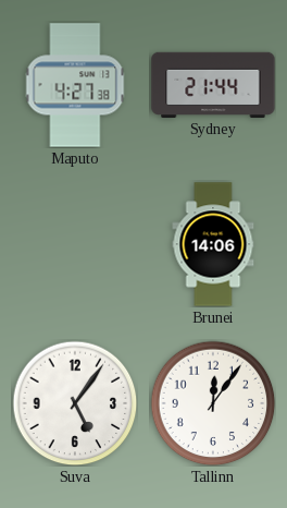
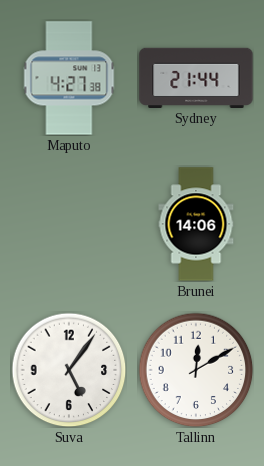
Tallinn: 12:06 -> 12:10 (196, 370)
